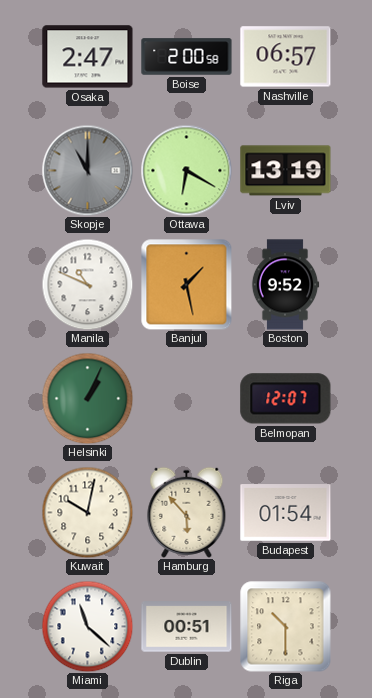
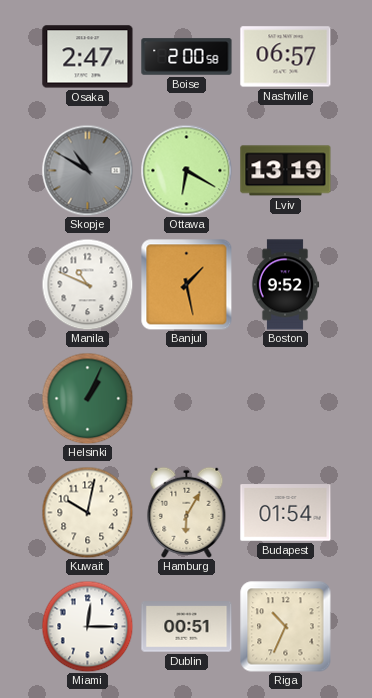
Skopje: 11:00 -> 10:50 (87, 170)
Belmopan: 12:07 -> none (286, 399)
Hamburg: 5:53 -> 6:05 (187, 512)
Miami: 11:22 -> 12:15 (87, 626)
Riga: 10:30 -> 10:34 (286, 627)
